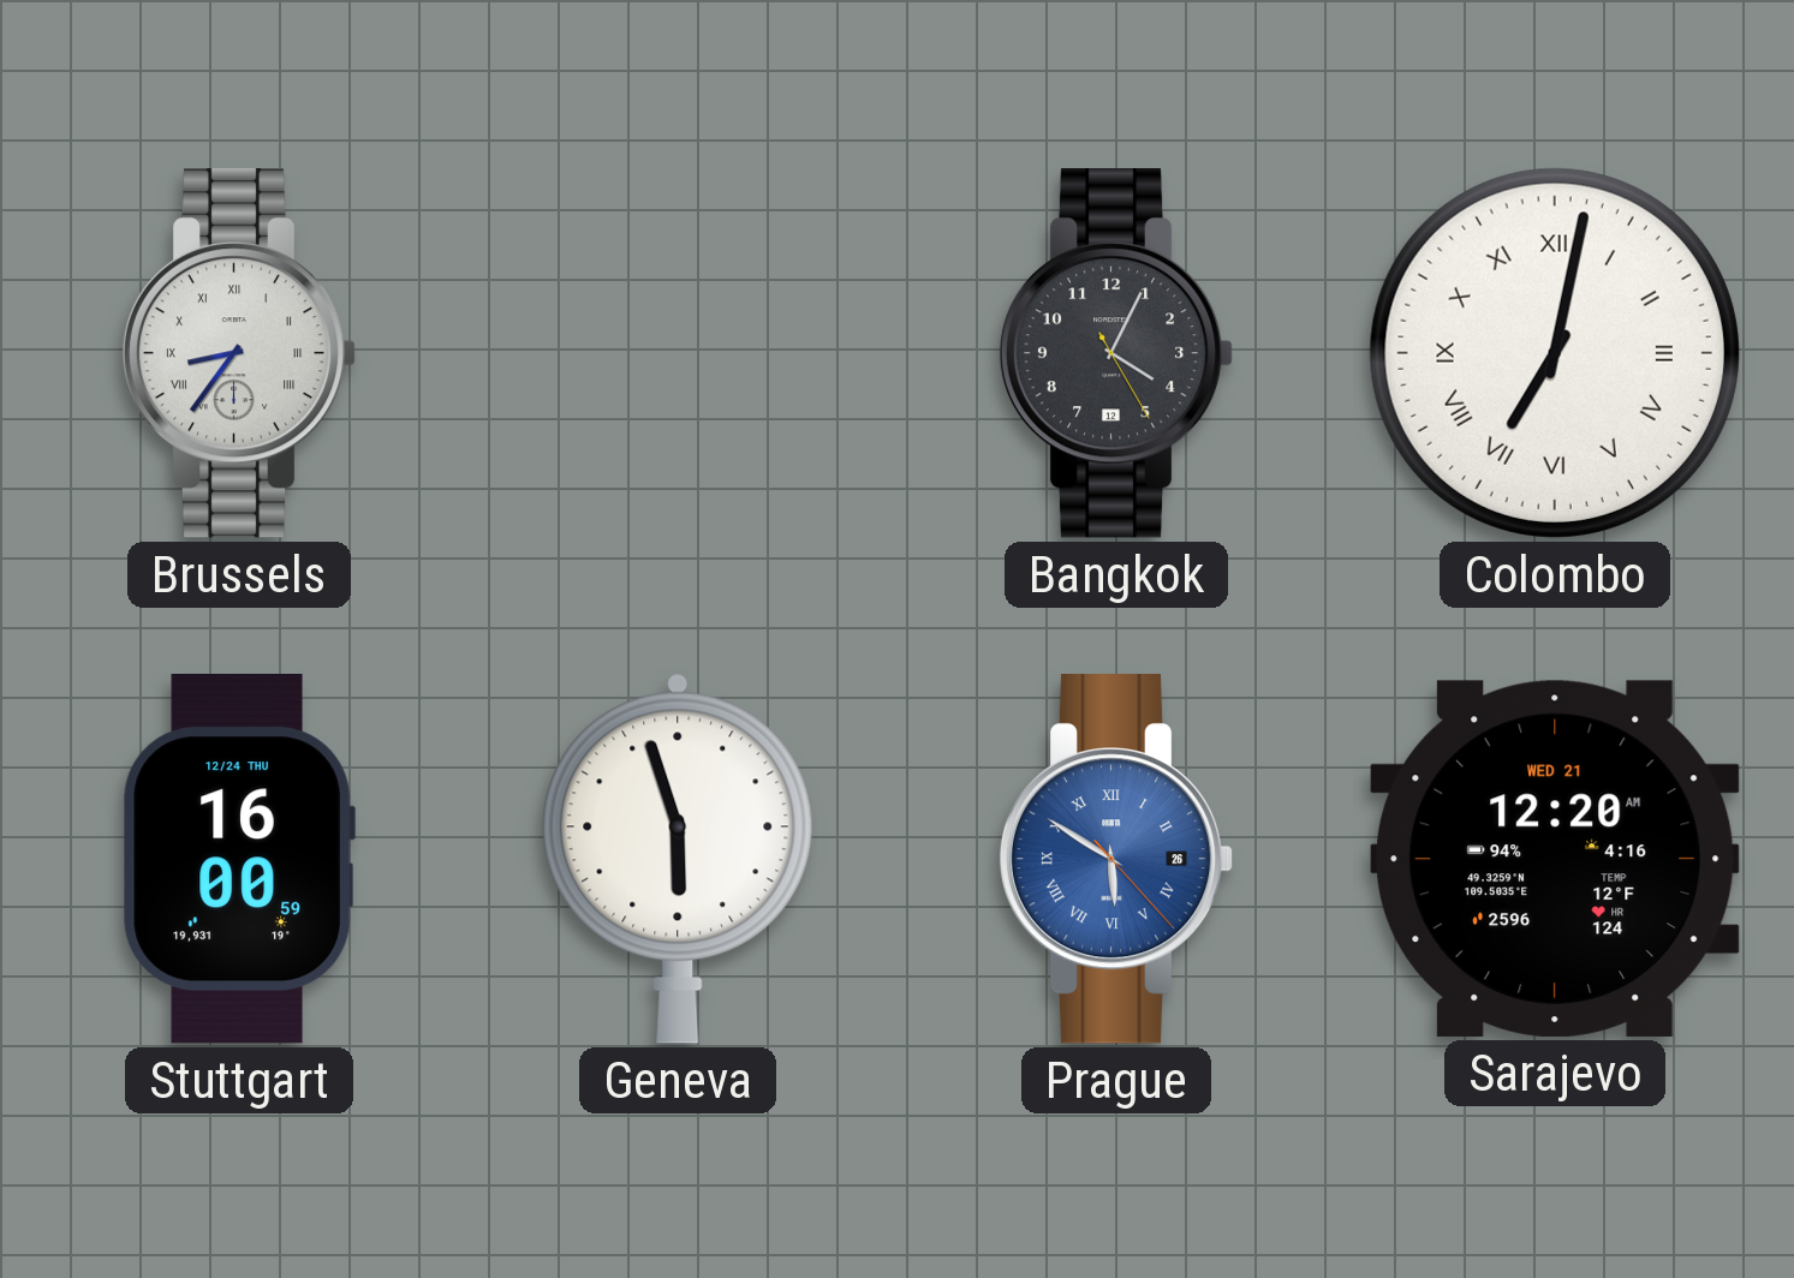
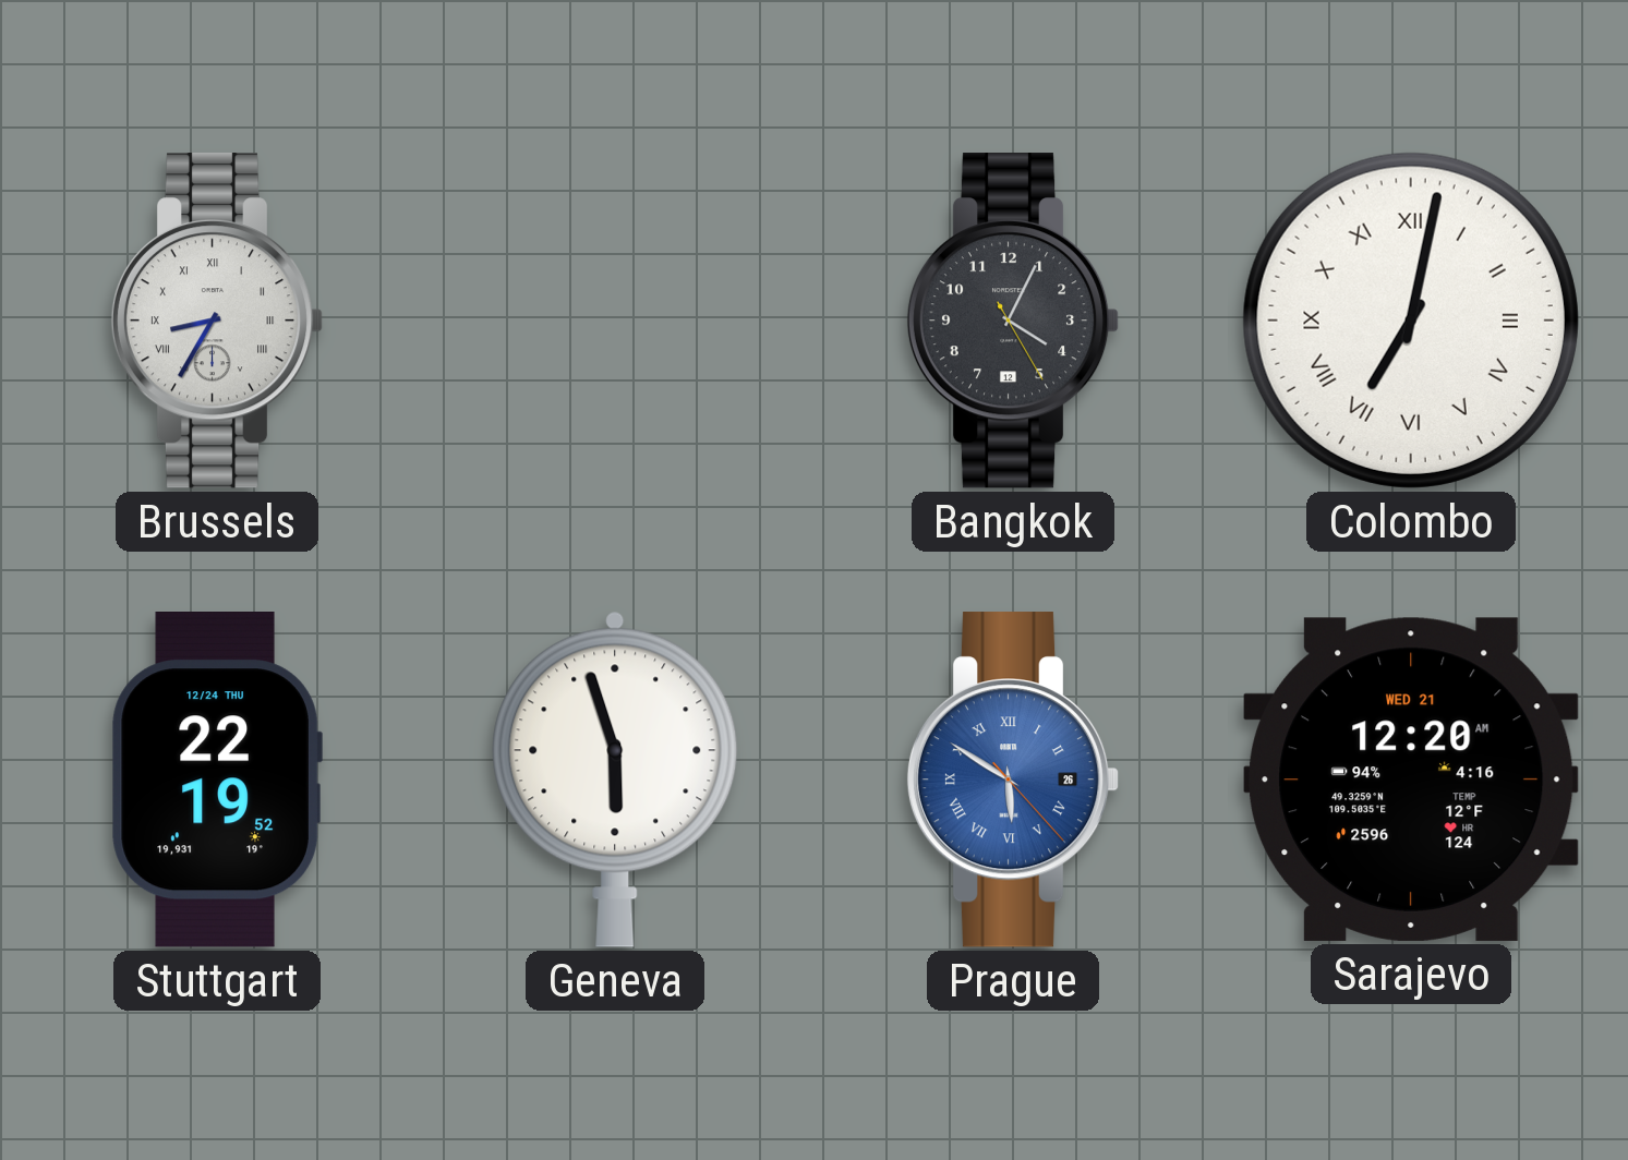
Brussels: 8:36 -> 8:35 (217, 321)
Stuttgart: 16:00 -> 22:19 (217, 781)
